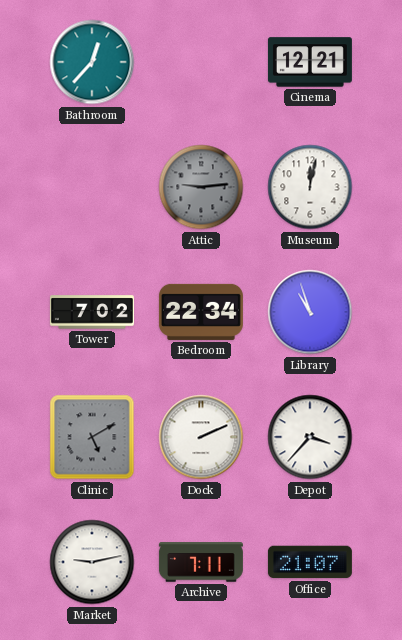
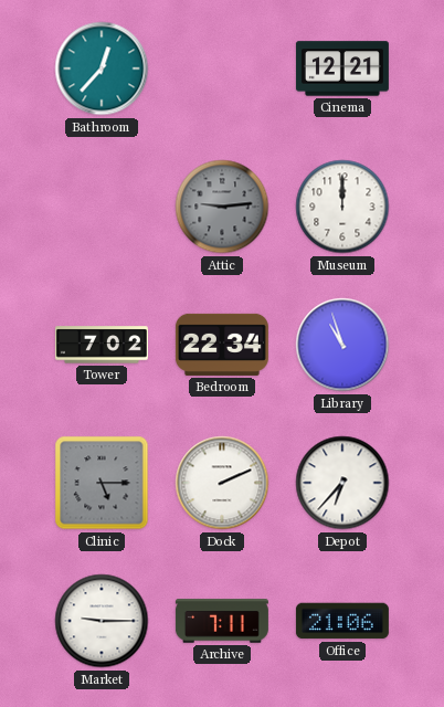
Museum: 12:02 -> 12:00 (342, 207)
Clinic: 5:10 -> 5:15 (102, 483)
Depot: 3:37 -> 6:37 (342, 483)
Market: 9:13 -> 9:15 (102, 621)
Office: 21:07 -> 21:06 (342, 621)
